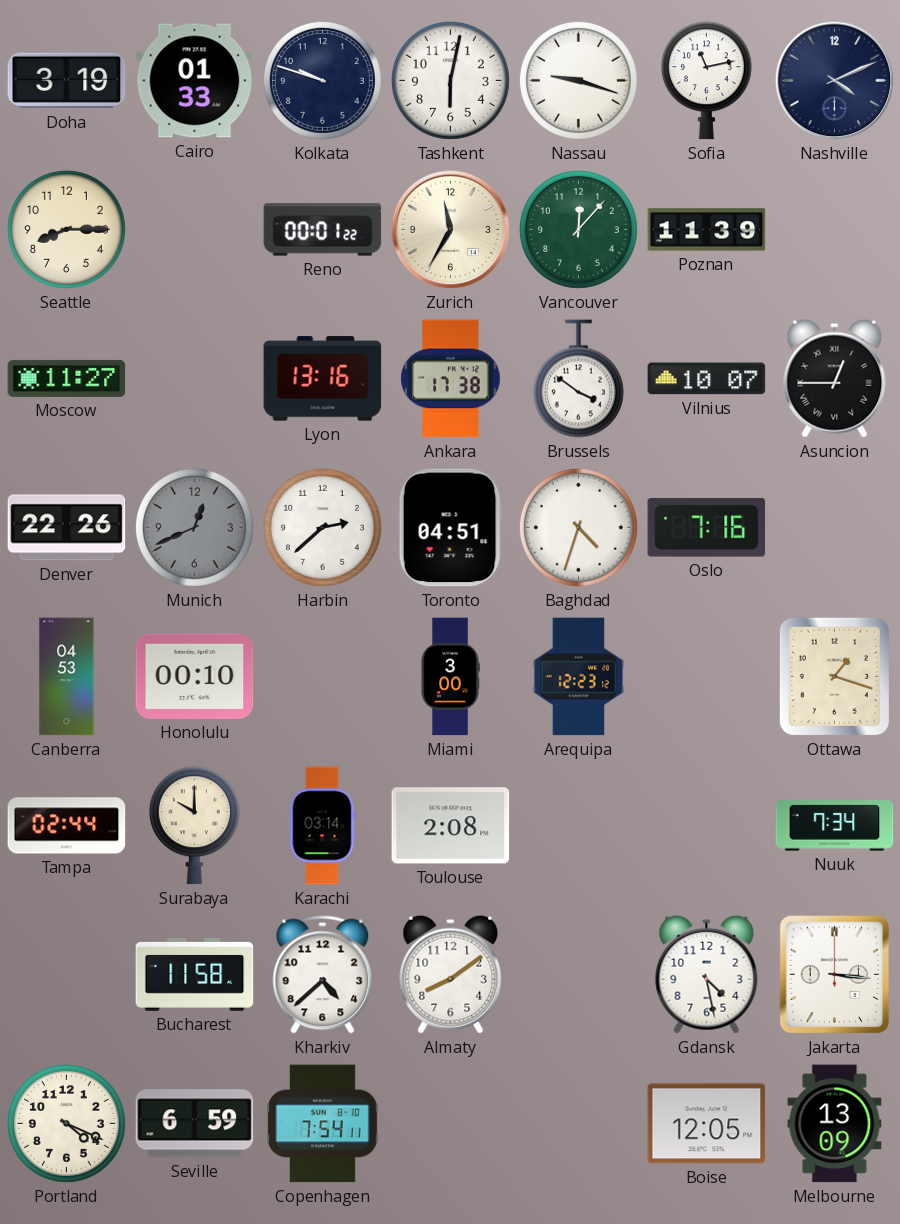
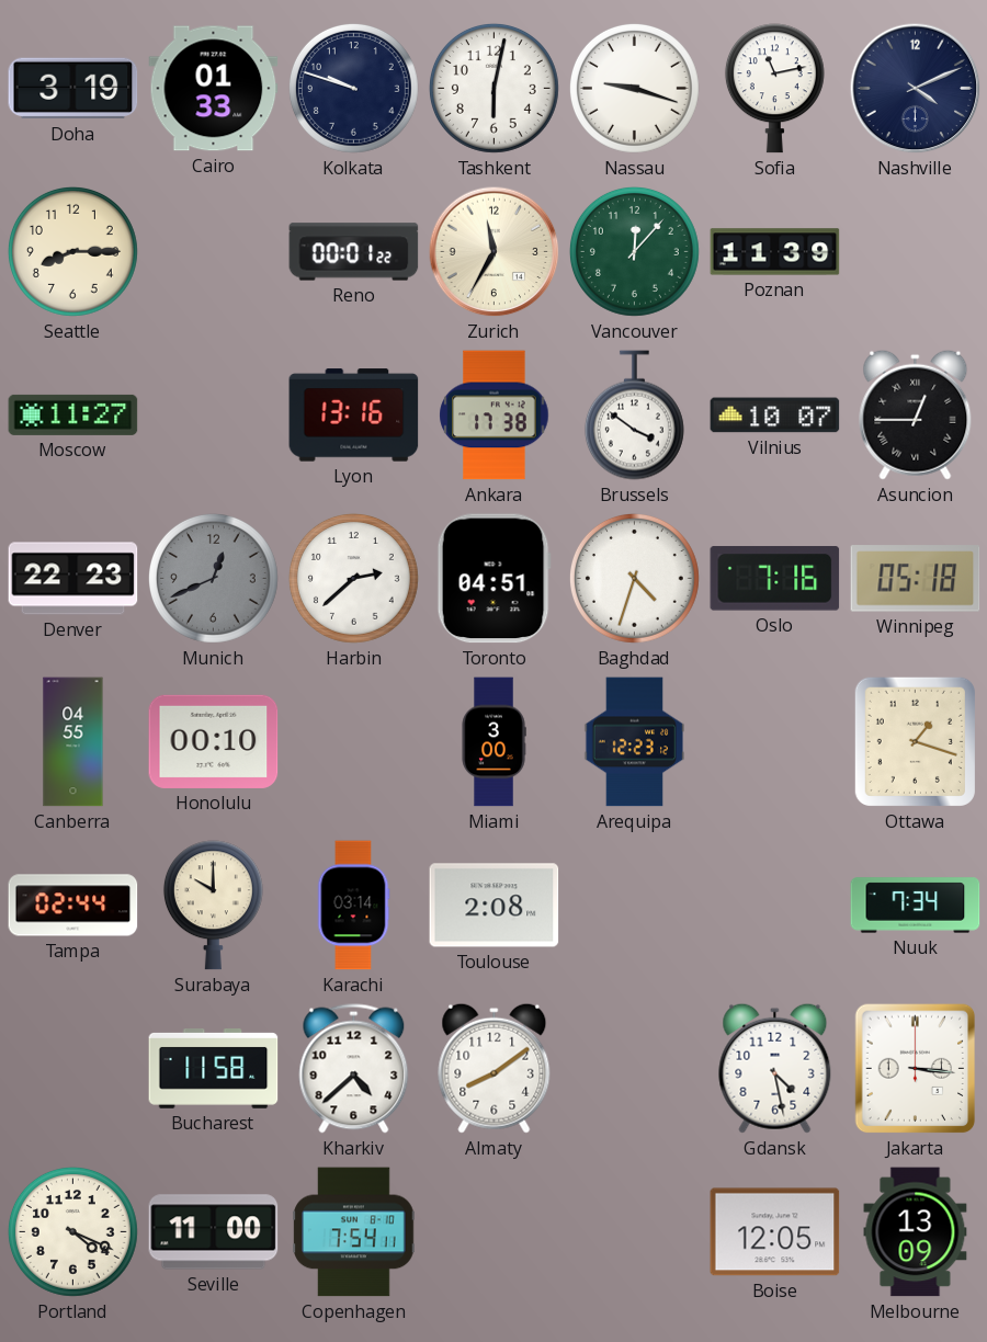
Denver: 22:26 -> 22:23 (73, 579)
Winnipeg: none -> 05:18 (916, 579)
Canberra: 04:53 -> 04:55 (73, 742)
Seville: 6:59 -> 11:00 (214, 1232)
